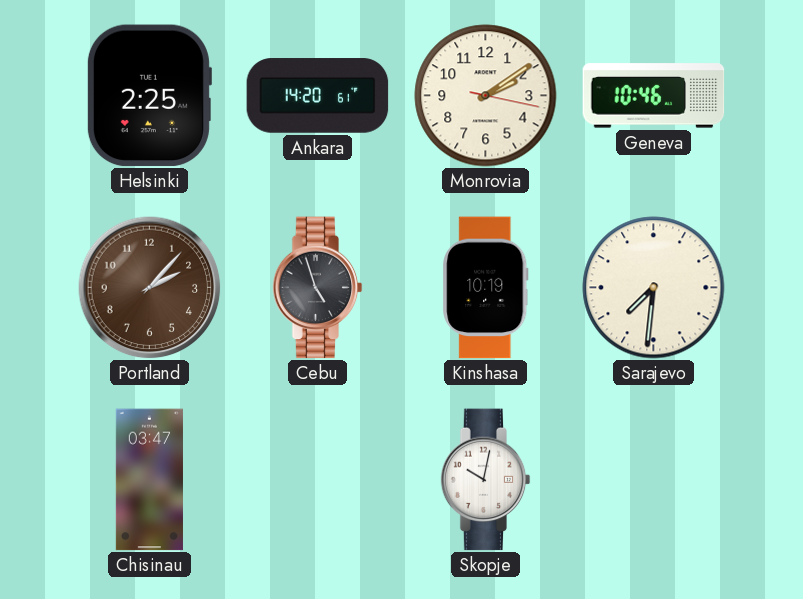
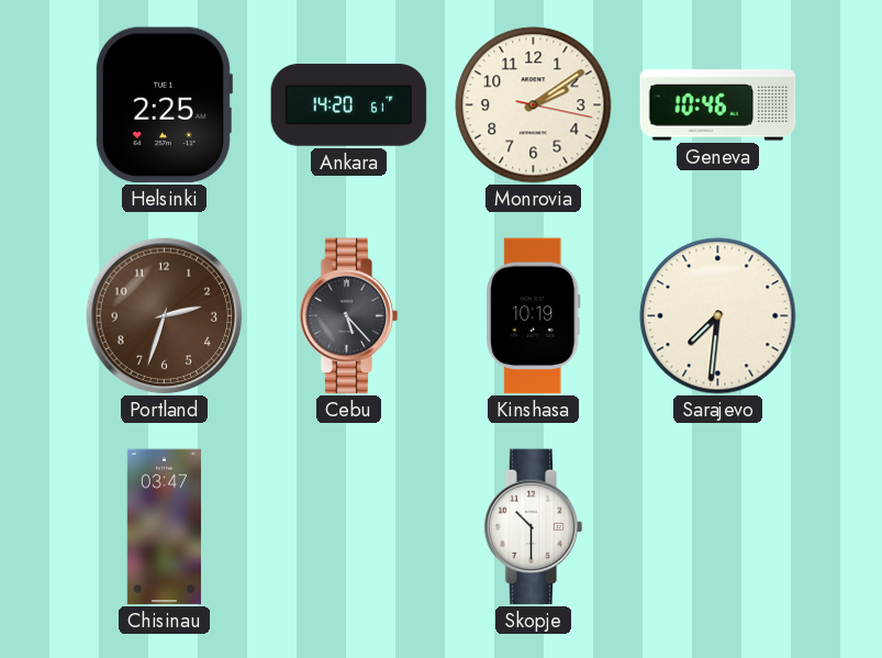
Portland: 2:07 -> 2:33 (164, 315)
Cebu: 4:57 -> 5:23 (349, 316)
Skopje: 10:02 -> 10:30 (534, 527)
